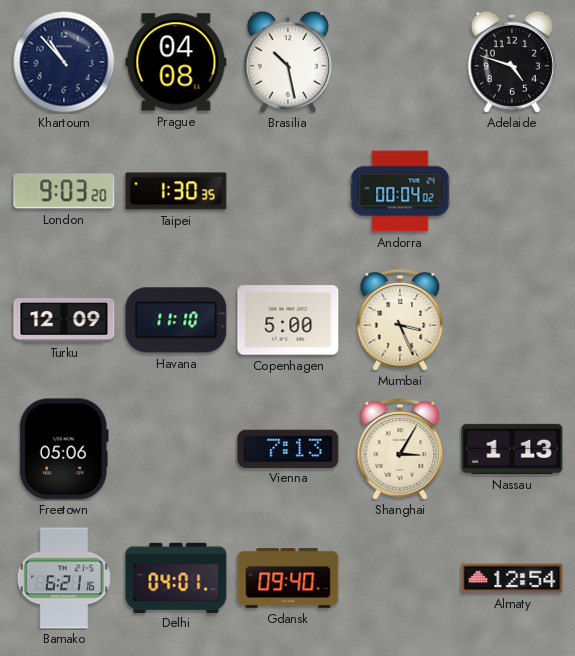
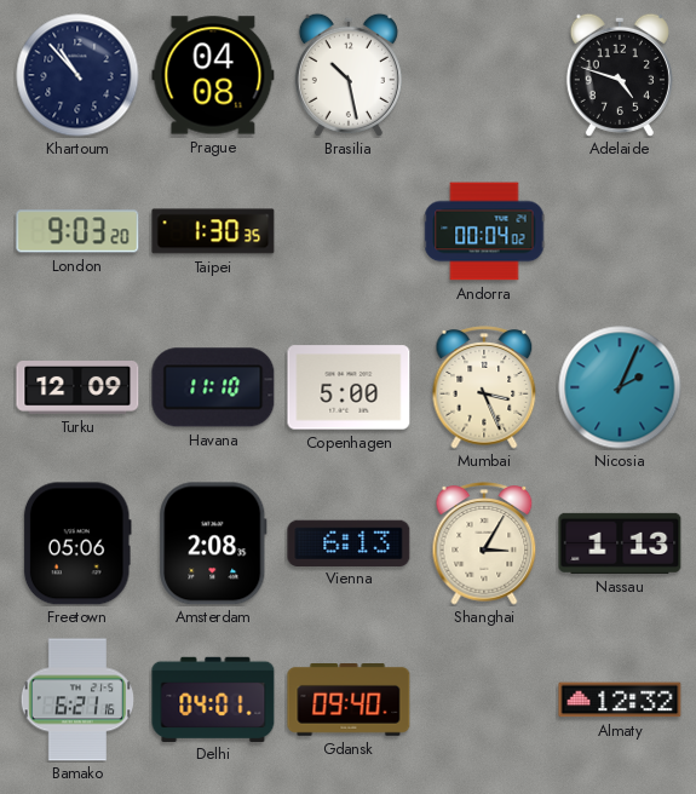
Nicosia: none -> 2:04 (620, 387)
Amsterdam: none -> 2:08 (213, 543)
Vienna: 7:13 -> 6:13 (349, 542)
Almaty: 12:54 -> 12:32 (620, 700)
